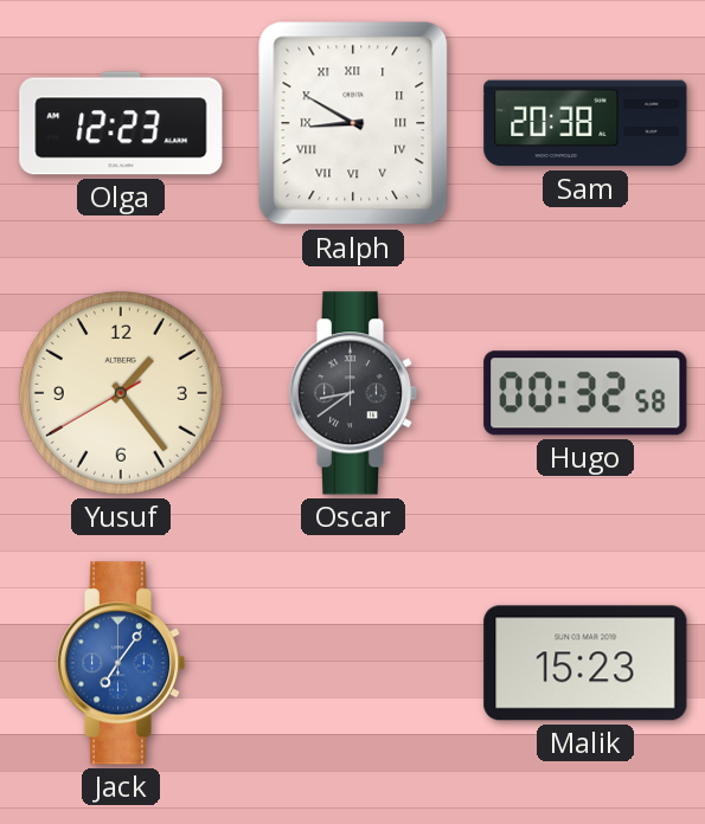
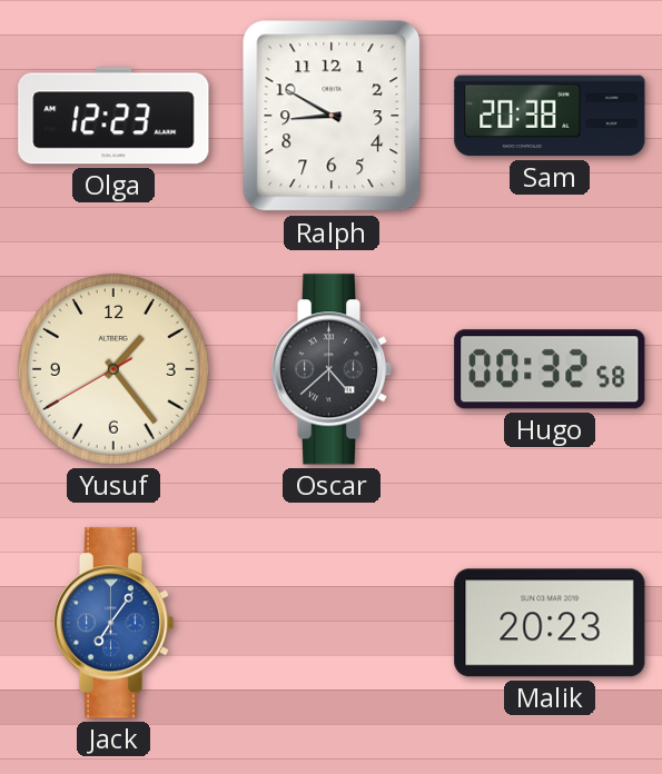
Ralph numerals: Roman -> Arabic (332, 116)
Oscar: 8:39 -> 4:38 (332, 369)
Malik: 15:23 -> 20:23 (550, 623)
